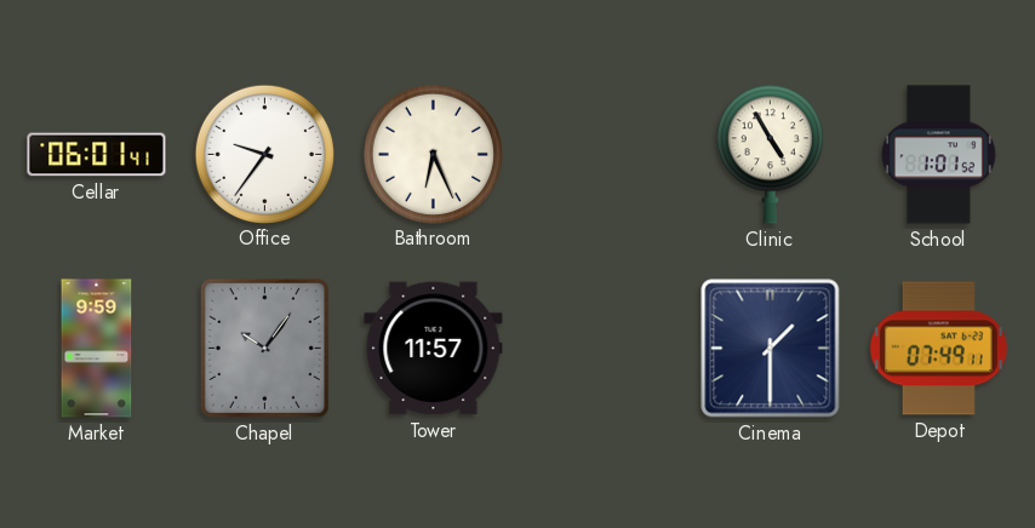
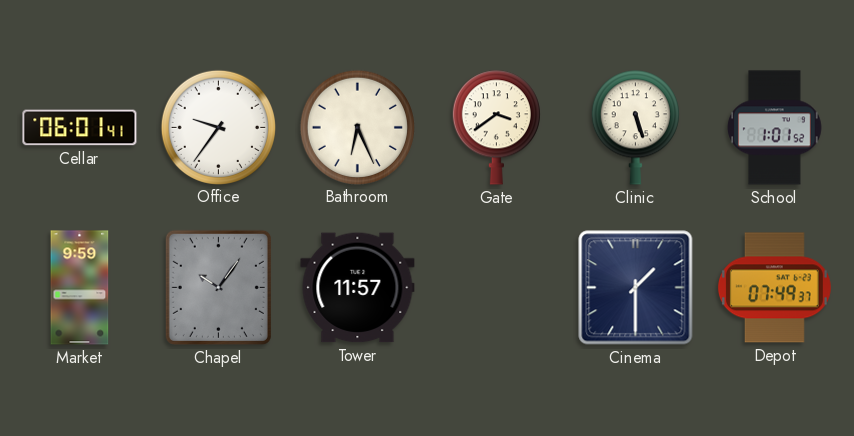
Gate: none -> 3:39 (496, 128)
Clinic: 4:55 -> 5:27 (635, 128)
Depot: 07:49:11 -> 07:49:37 (774, 288)
